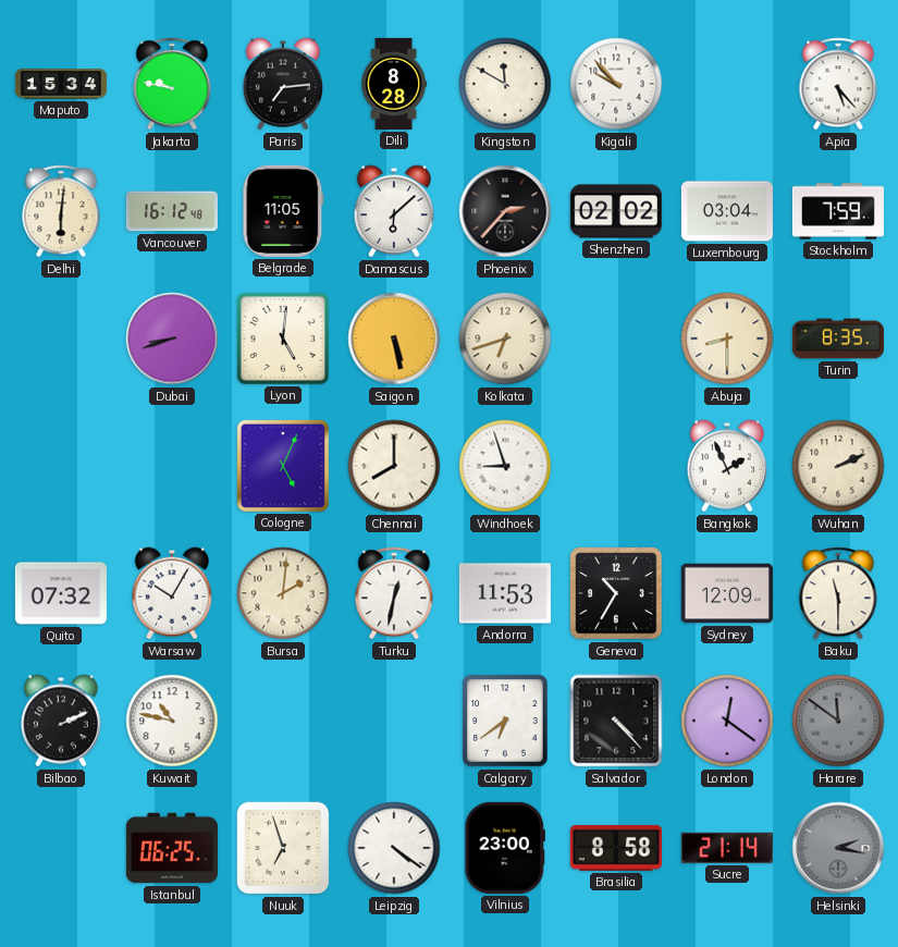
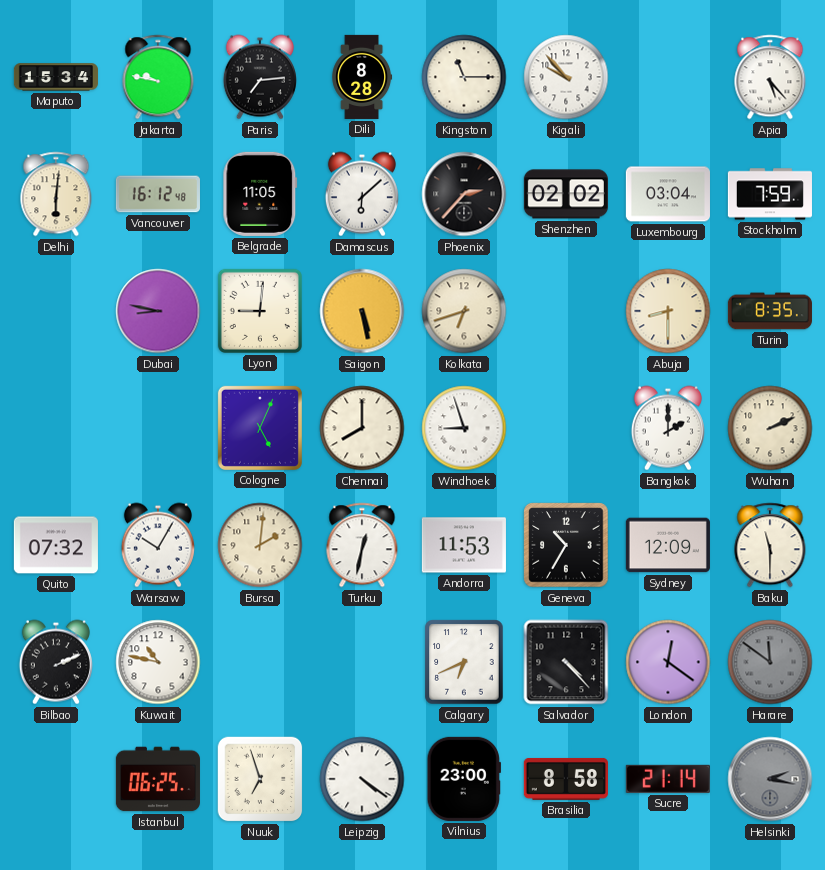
Kingston: 11:50 -> 11:15 (464, 77)
Dubai: 8:42 -> 8:47 (158, 311)
Lyon: 5:01 -> 9:01 (260, 311)
Bangkok: 1:56 -> 2:00 (668, 428)
Calgary: 6:39 -> 6:41 (464, 662)
